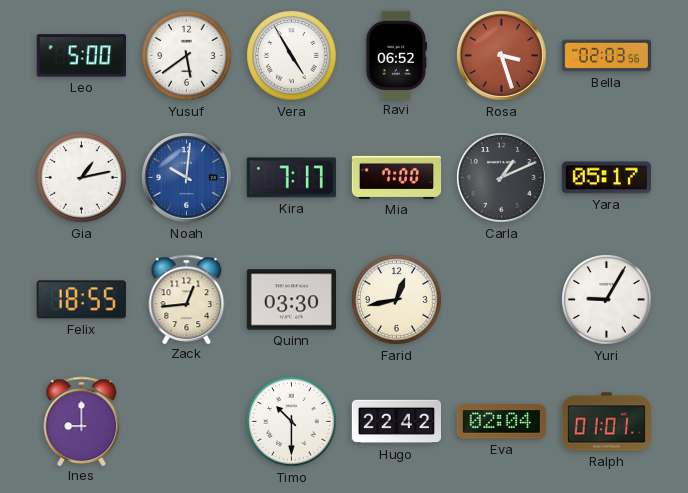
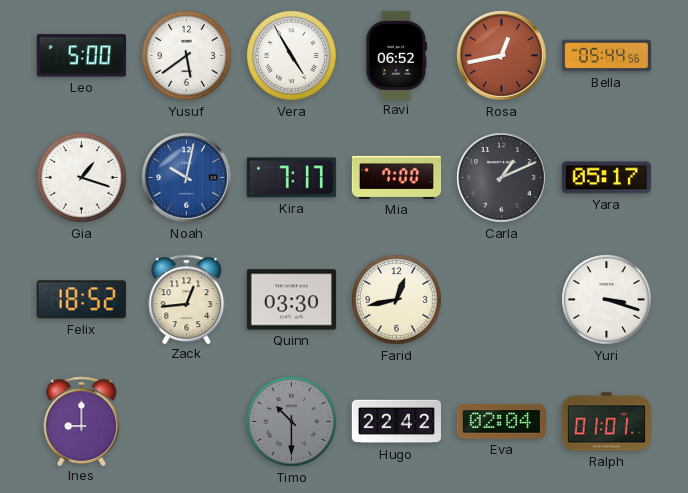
Rosa: 3:27 -> 12:43 (502, 56)
Bella: 02:03 -> 05:44 (607, 56)
Gia: 1:13 -> 1:18 (82, 178)
Noah: 10:01 -> 10:02 (187, 178)
Felix: 18:55 -> 18:52 (81, 300)
Yuri: 9:05 -> 3:18 (607, 300)
Timo dial: white -> grey (292, 422)
